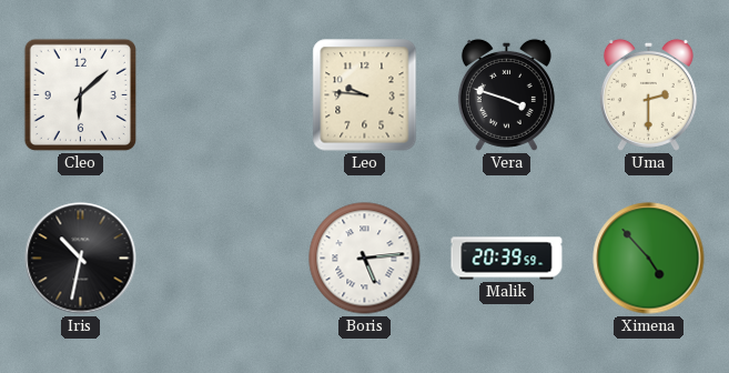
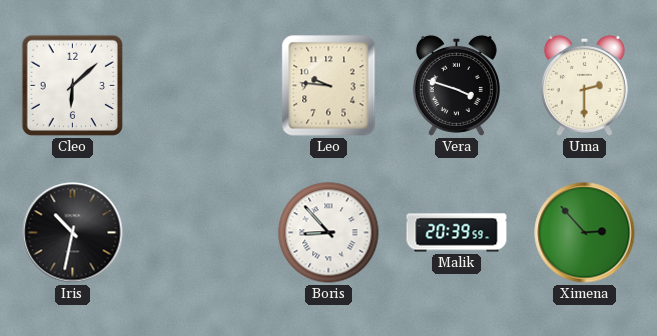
Boris: 5:14 -> 8:53 (329, 233)
Ximena: 4:53 -> 2:53 (585, 233)
